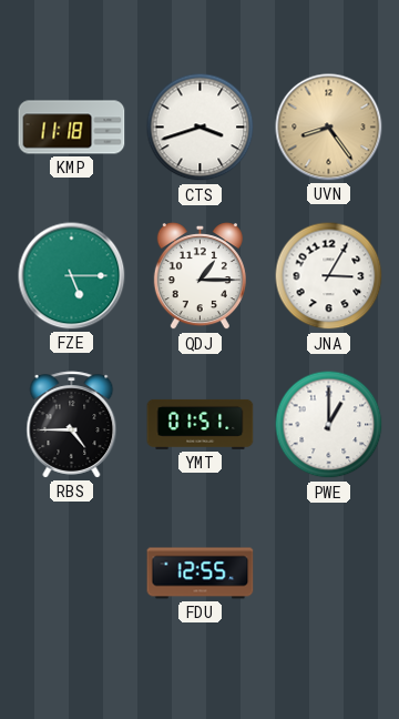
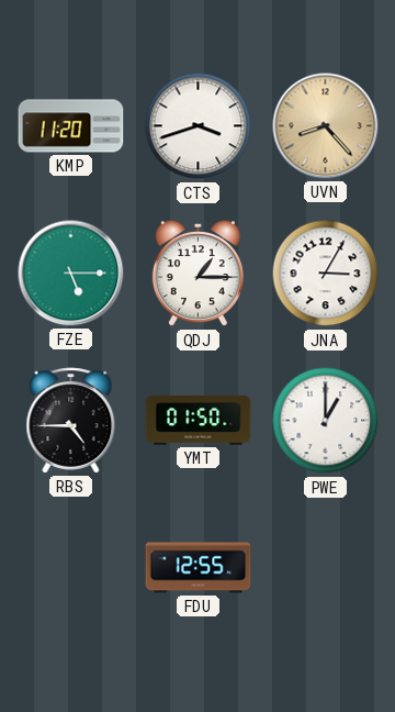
KMP: 11:18 -> 11:20 (71, 126)
UVN: 8:24 -> 8:23 (326, 126)
YMT: 01:51 -> 01:50 (199, 420)
